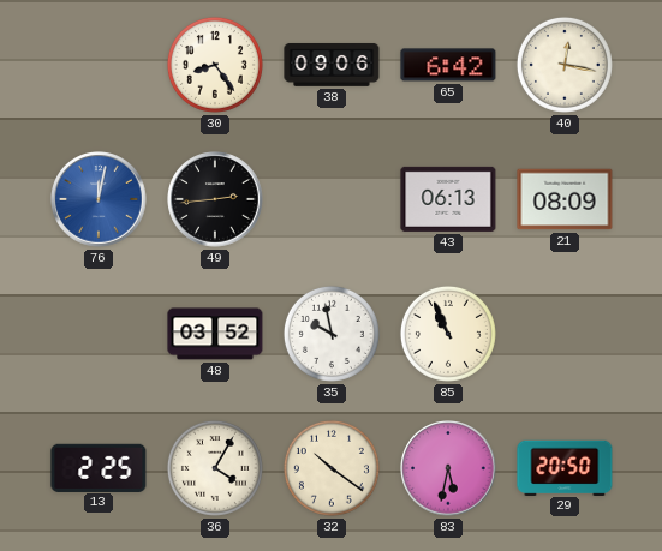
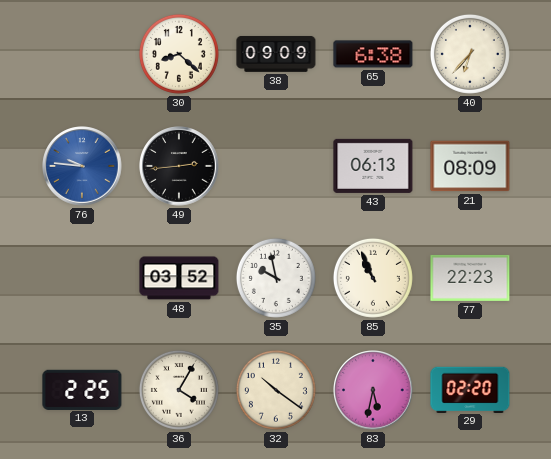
30: 8:24 -> 8:22 (179, 54)
38: 09:06 -> 09:09 (276, 54)
65: 6:42 -> 6:38 (373, 54)
40: 12:17 -> 6:37 (470, 54)
76: 12:02 -> 9:46 (82, 166)
77: none -> 22:23 (470, 278)
29: 20:50 -> 02:20 (470, 389)
